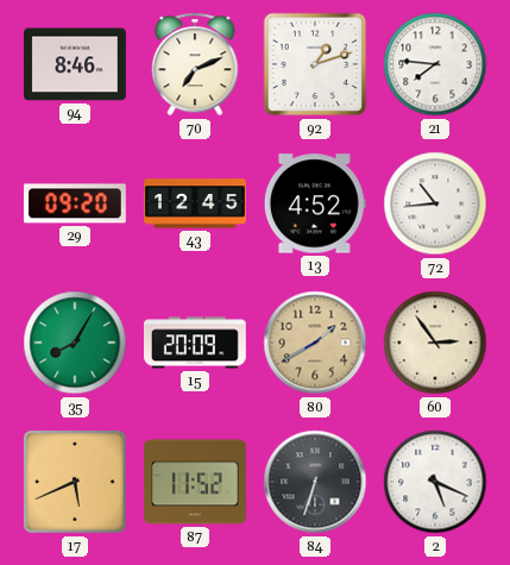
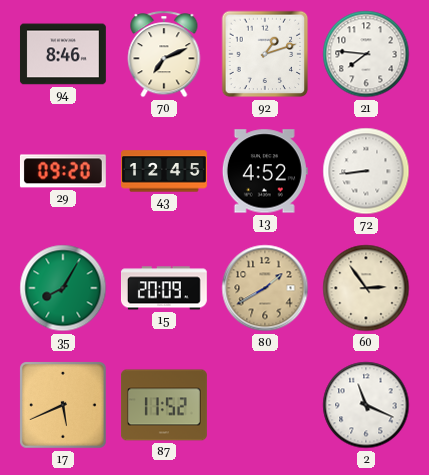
72: 10:44 -> 8:44 (366, 171)
84: 6:33 -> none (315, 482)
2: 5:19 -> 11:19 (366, 405)
